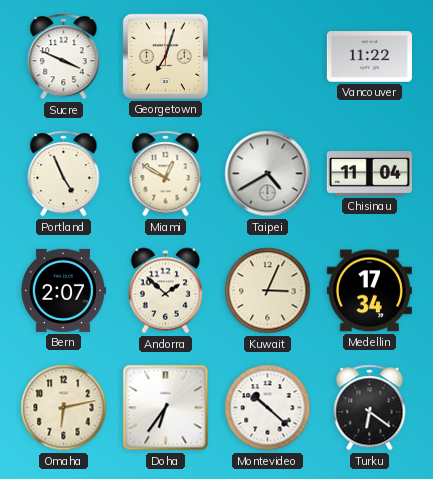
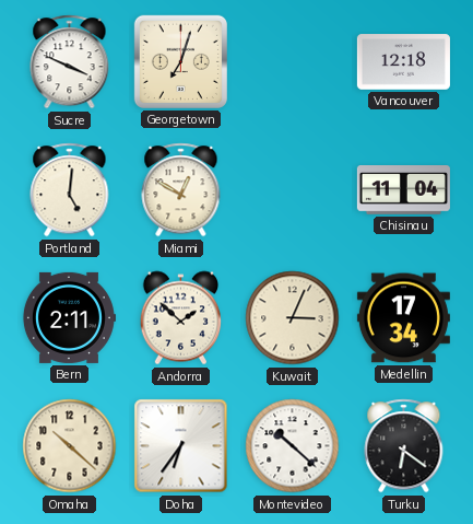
Vancouver: 11:22 -> 12:18 (403, 62)
Portland: 4:56 -> 5:01 (70, 190)
Taipei: 4:40 -> none (268, 174)
Bern: 2:07 -> 2:11 (69, 317)
Omaha: 6:13 -> 10:22 (70, 446)
